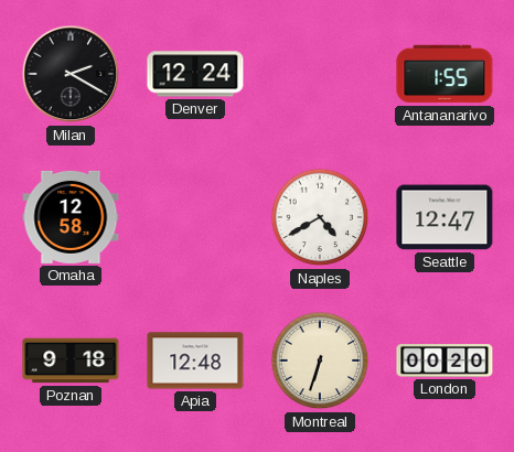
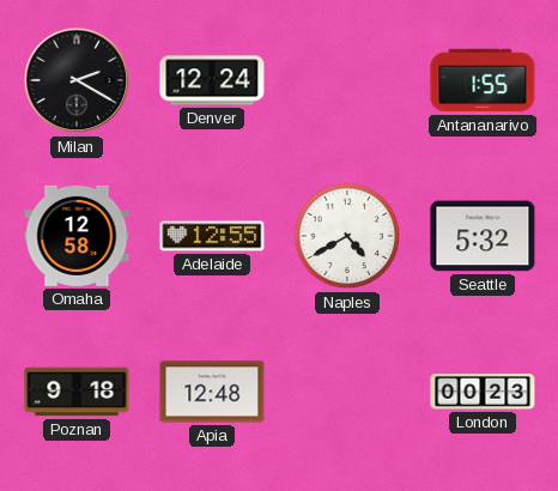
Adelaide: none -> 12:55 (212, 236)
Seattle: 12:47 -> 5:32 (483, 236)
Montreal: 6:33 -> none (320, 360)
London: 00:20 -> 00:23 (483, 392)
